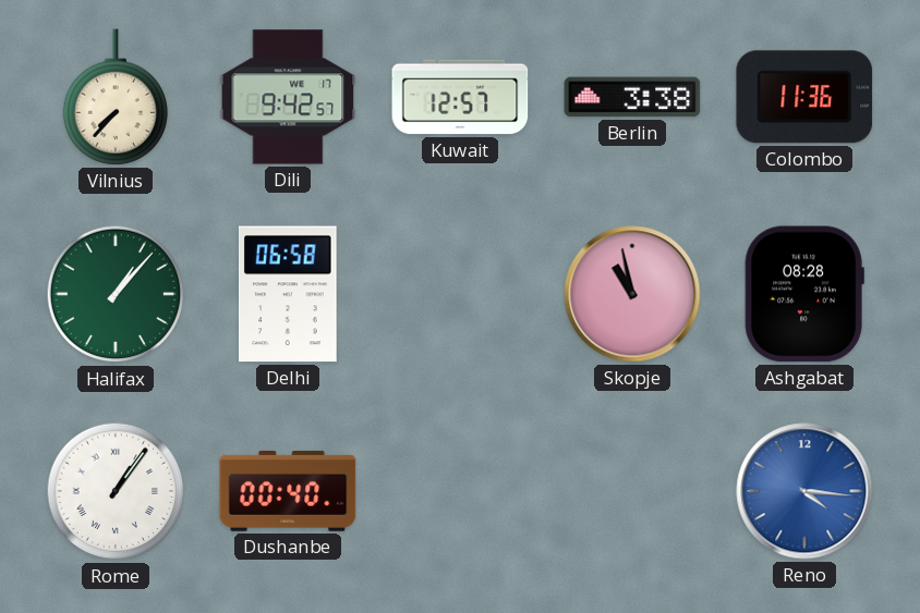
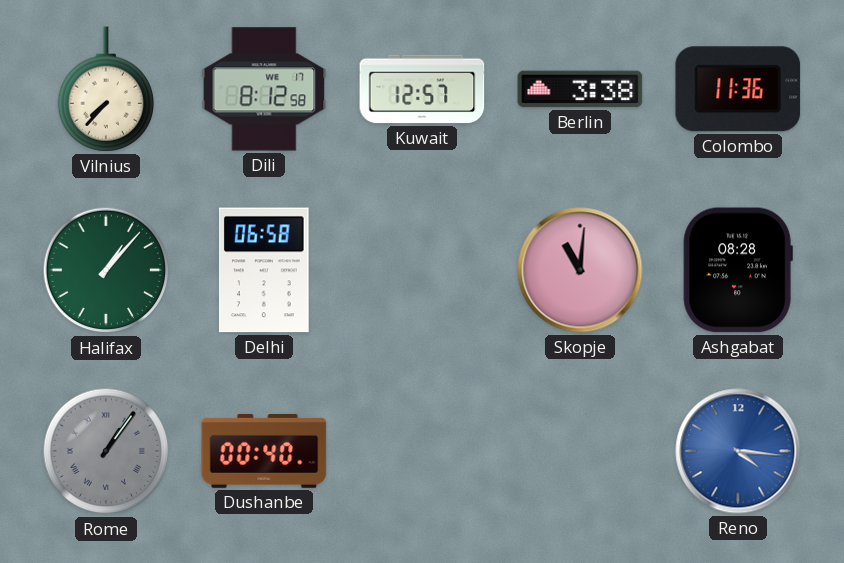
Dili: 9:42 -> 8:12 (264, 89)
Skopje: 10:58 -> 11:01 (580, 270)
Rome dial: white -> grey (106, 451)
